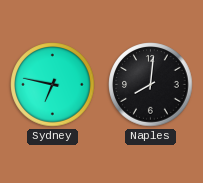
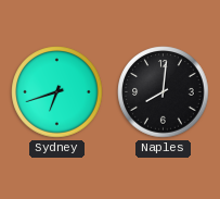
Sydney: 6:47 -> 6:42 (57, 92)
